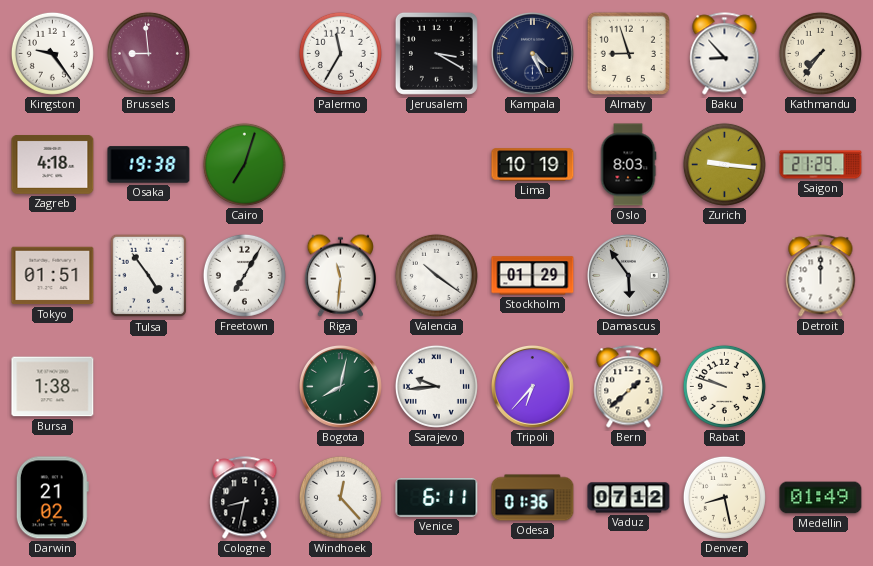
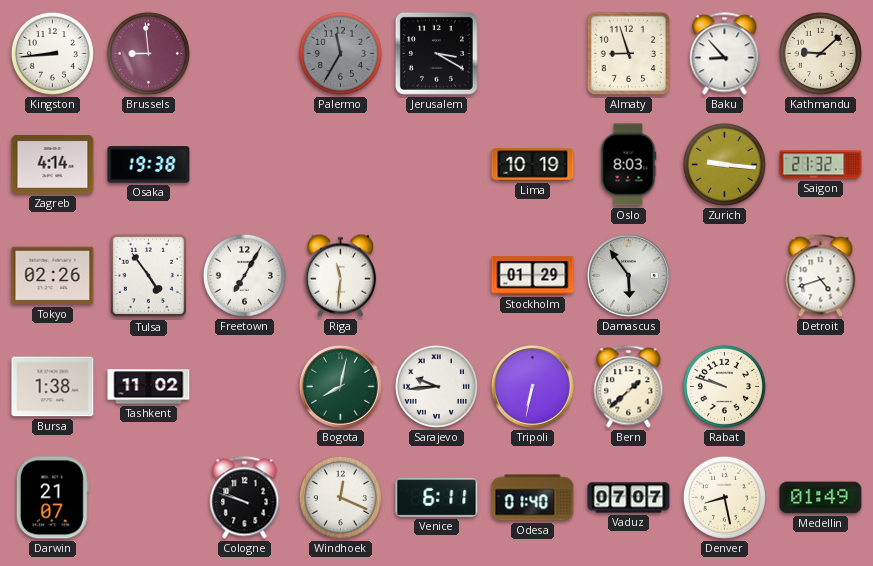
Kingston: 9:24 -> 8:44 (52, 53)
Palermo dial: white -> grey (340, 53)
Kampala: 4:26 -> none (533, 54)
Kathmandu: 7:36 -> 9:08 (820, 53)
Zagreb: 4:18 -> 4:14 (53, 165)
Cairo: 7:03 -> none (244, 164)
Saigon: 21:29 -> 21:32 (821, 165)
Tokyo: 01:51 -> 02:26 (53, 276)
Valencia: 10:21 -> none (436, 275)
Detroit: 12:00 -> 4:42 (821, 276)
Tashkent: none -> 11:02 (149, 387)
Tripoli: 6:37 -> 6:32 (533, 387)
Darwin: 21:02 -> 21:07 (52, 498)
Cologne: 8:32 -> 9:48 (245, 498)
Windhoek: 12:23 -> 12:19 (340, 497)
Odesa: 01:36 -> 01:40 (533, 498)
Vaduz: 07:12 -> 07:07 (629, 498)
